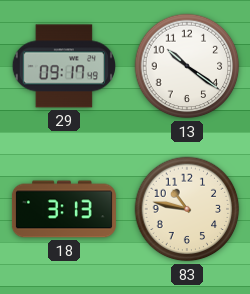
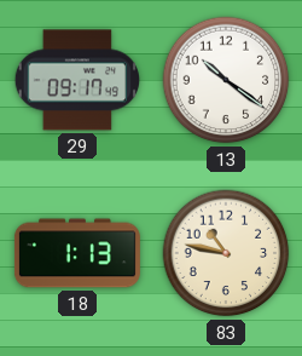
18: 3:13 -> 1:13 (77, 253)
